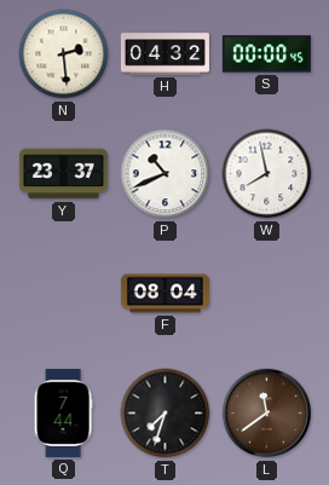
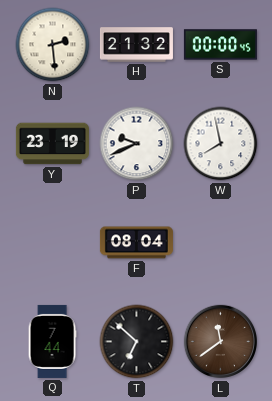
H: 04:32 -> 21:32 (136, 45)
Y: 23:37 -> 23:19 (52, 144)
P: 10:41 -> 9:41 (137, 144)
T: 7:33 -> 6:52 (137, 342)
